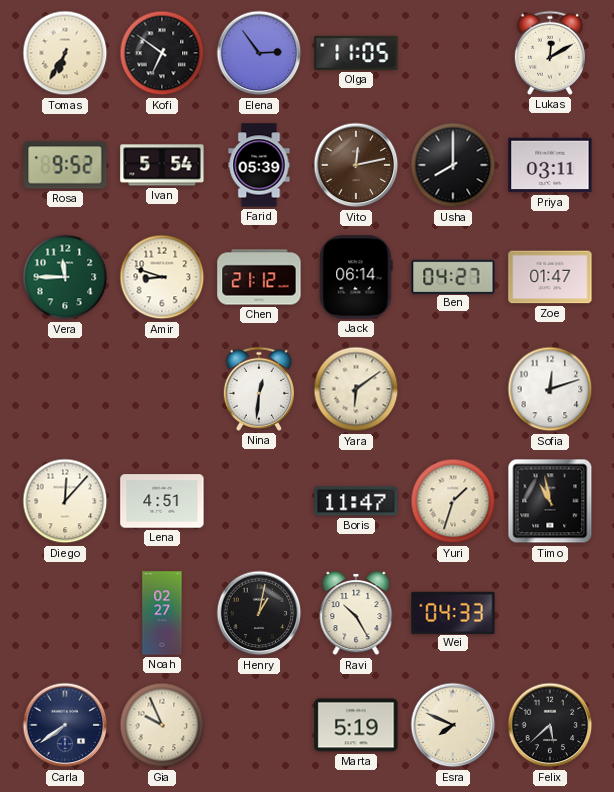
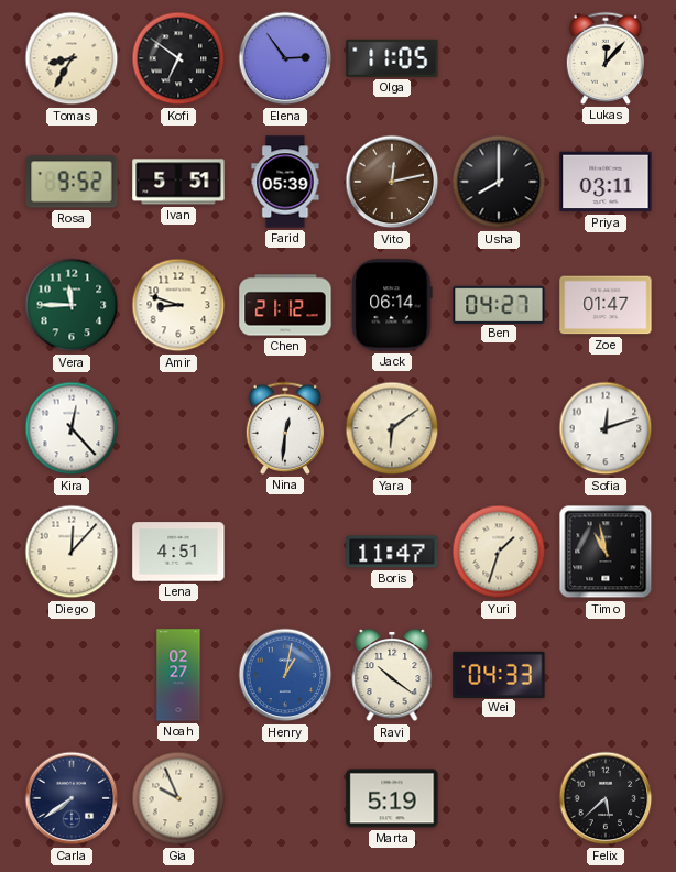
Tomas: 6:35 -> 8:35 (72, 58)
Lukas: 12:10 -> 12:07 (606, 58)
Ivan: 5:54 -> 5:51 (178, 182)
Kira: none -> 12:23 (72, 428)
Henry dial: black -> blue (285, 675)
Ravi: 10:25 -> 10:21 (392, 676)
Esra: 7:49 -> none (453, 725)
